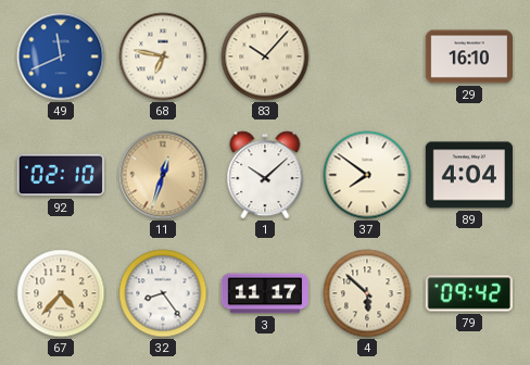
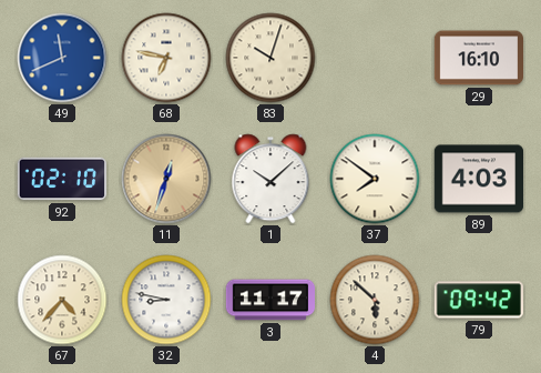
83: 10:07 -> 10:03 (270, 58)
89: 4:04 -> 4:03 (478, 179)
32: 8:24 -> 8:47 (166, 300)
